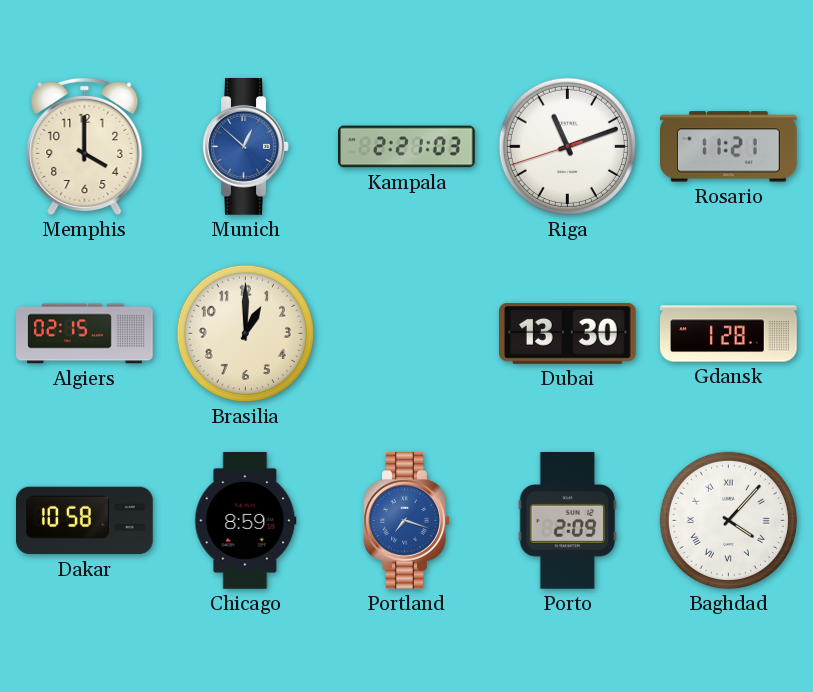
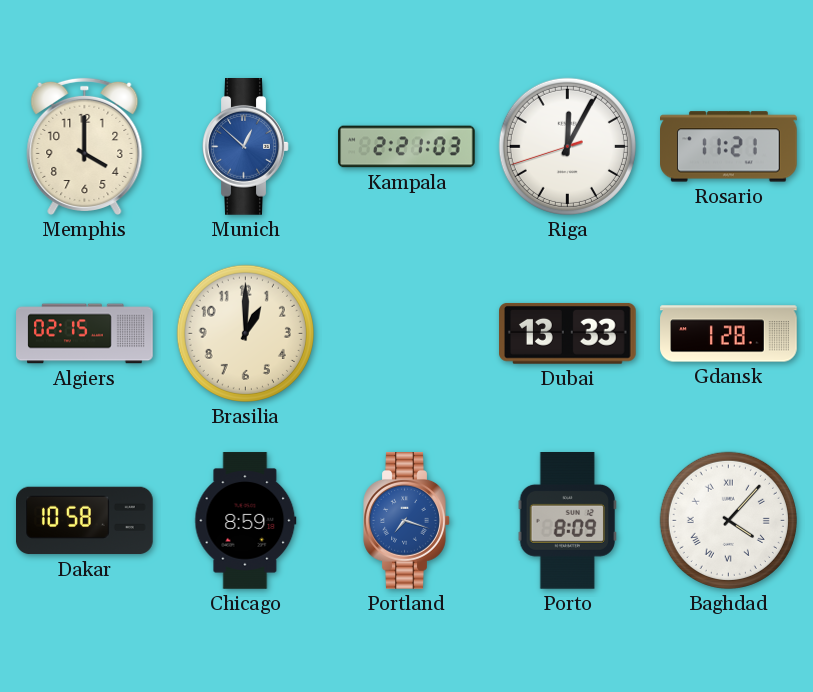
Riga: 11:11 -> 12:04 (567, 146)
Dubai: 13:30 -> 13:33 (568, 333)
Porto: 2:09 -> 8:09 (568, 521)
